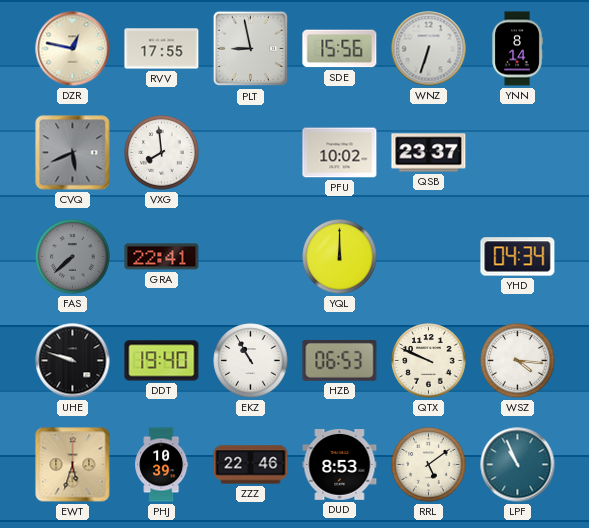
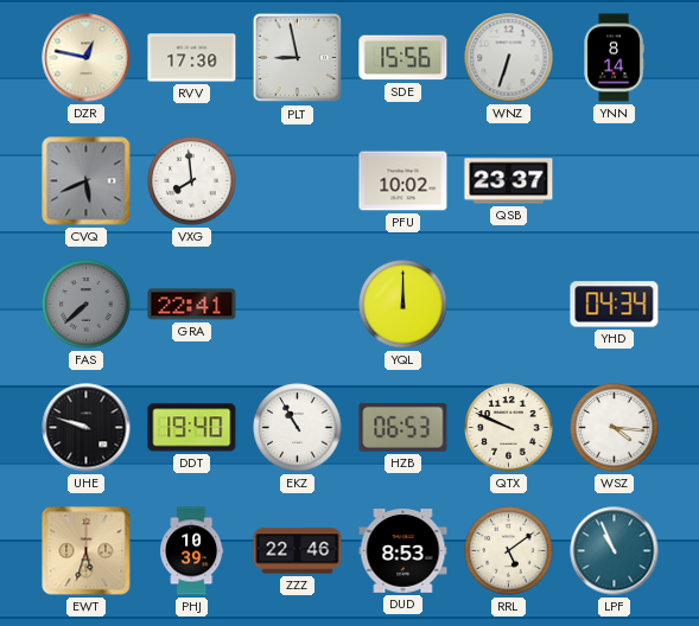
RVV: 17:55 -> 17:30 (192, 58)
